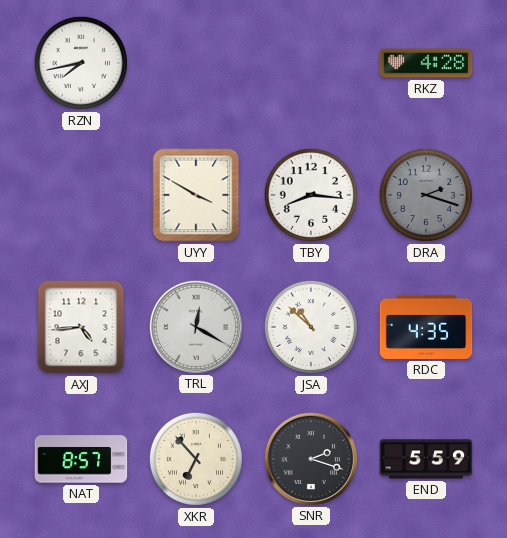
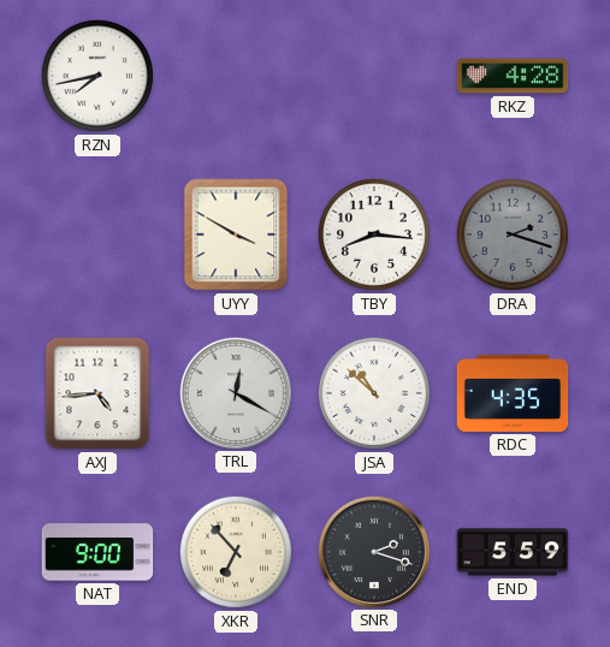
NAT: 8:57 -> 9:00 (97, 552)
